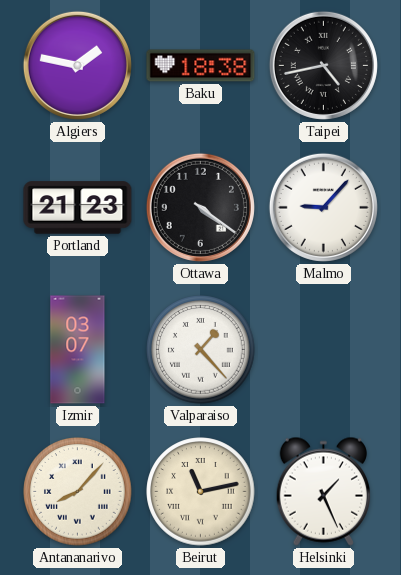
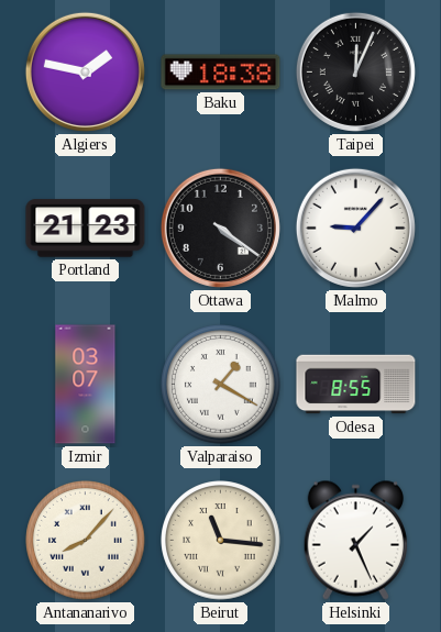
Taipei: 4:43 -> 12:04 (355, 71)
Valparaiso: 1:23 -> 1:20 (221, 385)
Odesa: none -> 8:55 (356, 385)
Beirut: 11:13 -> 11:16 (221, 541)
